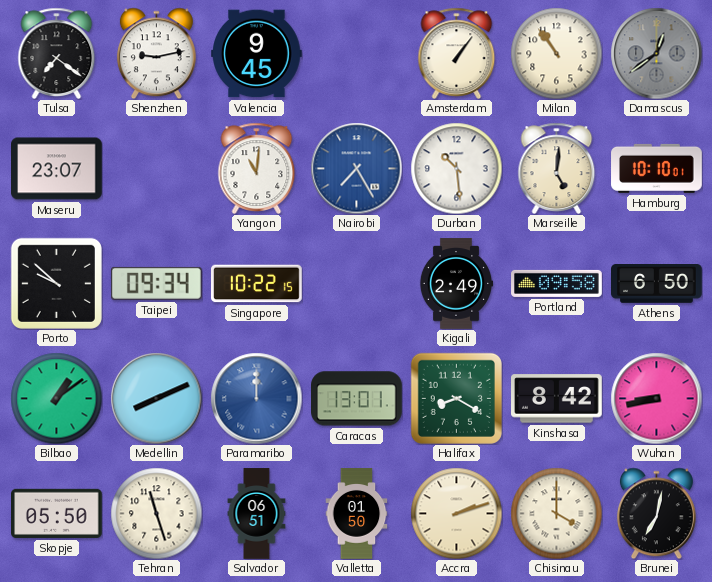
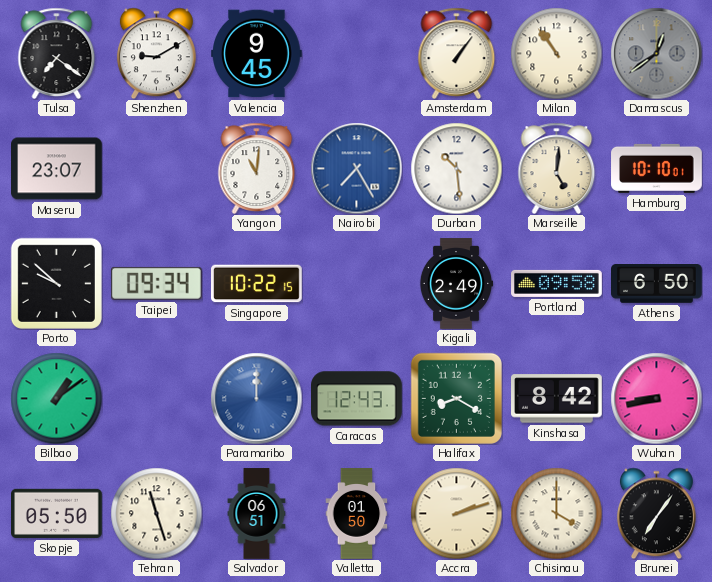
Shenzhen: 9:13 -> 9:10 (156, 53)
Medellin: 8:11 -> none (156, 398)
Caracas: 13:01 -> 12:43 (357, 399)
Brunei: 7:02 -> 7:06 (656, 513)
